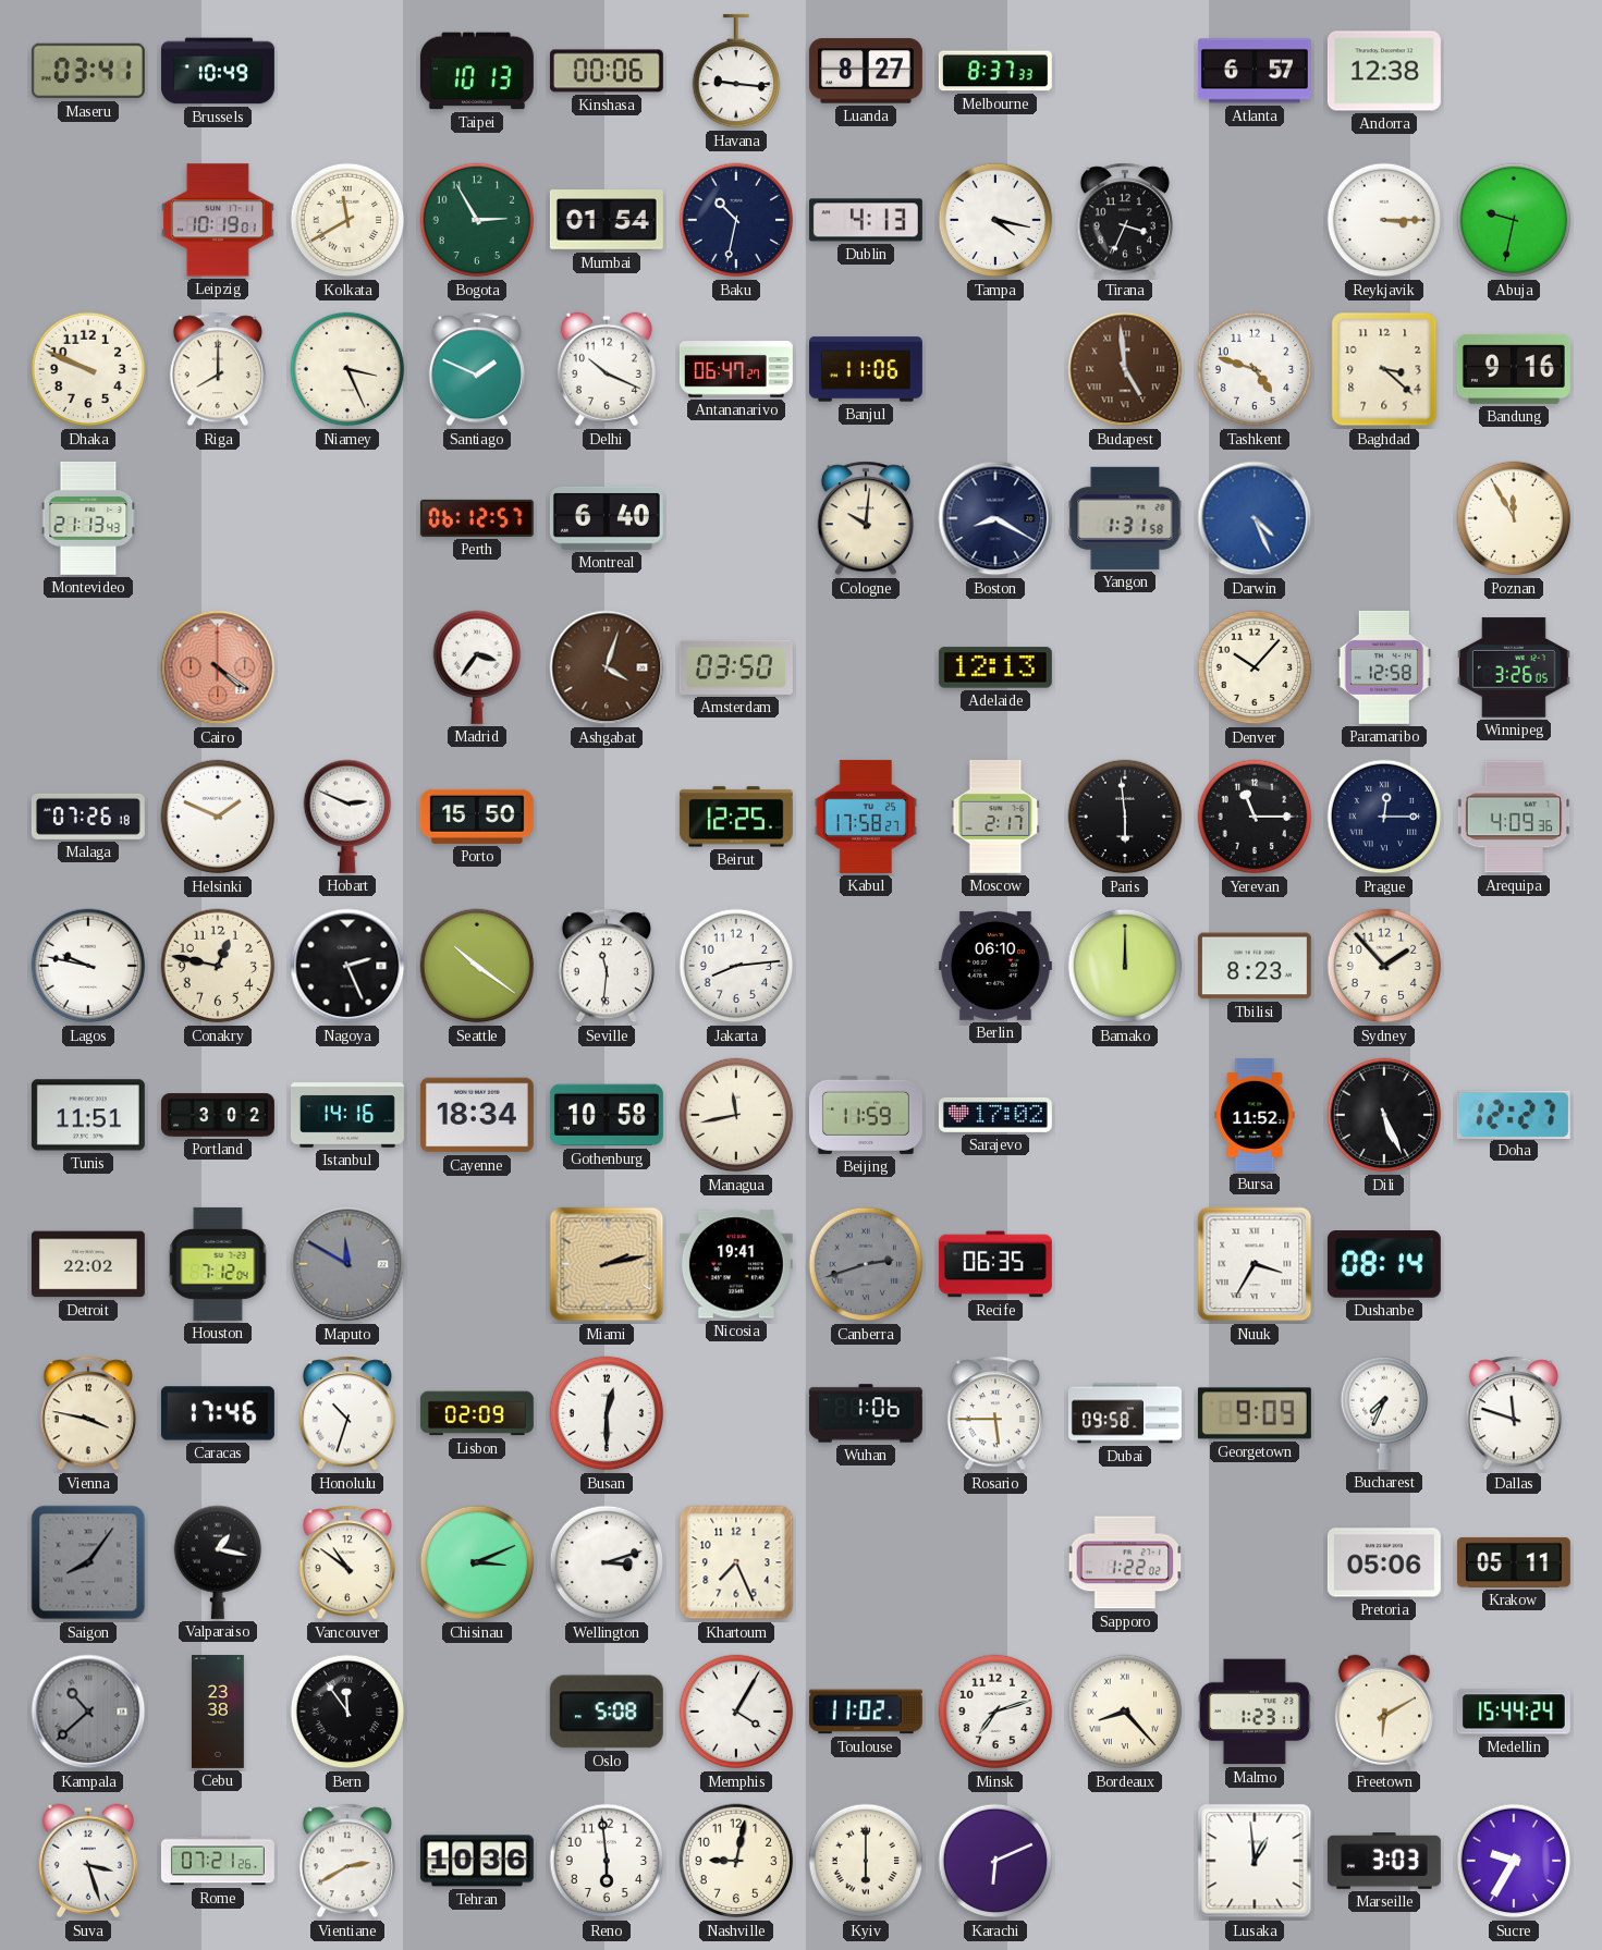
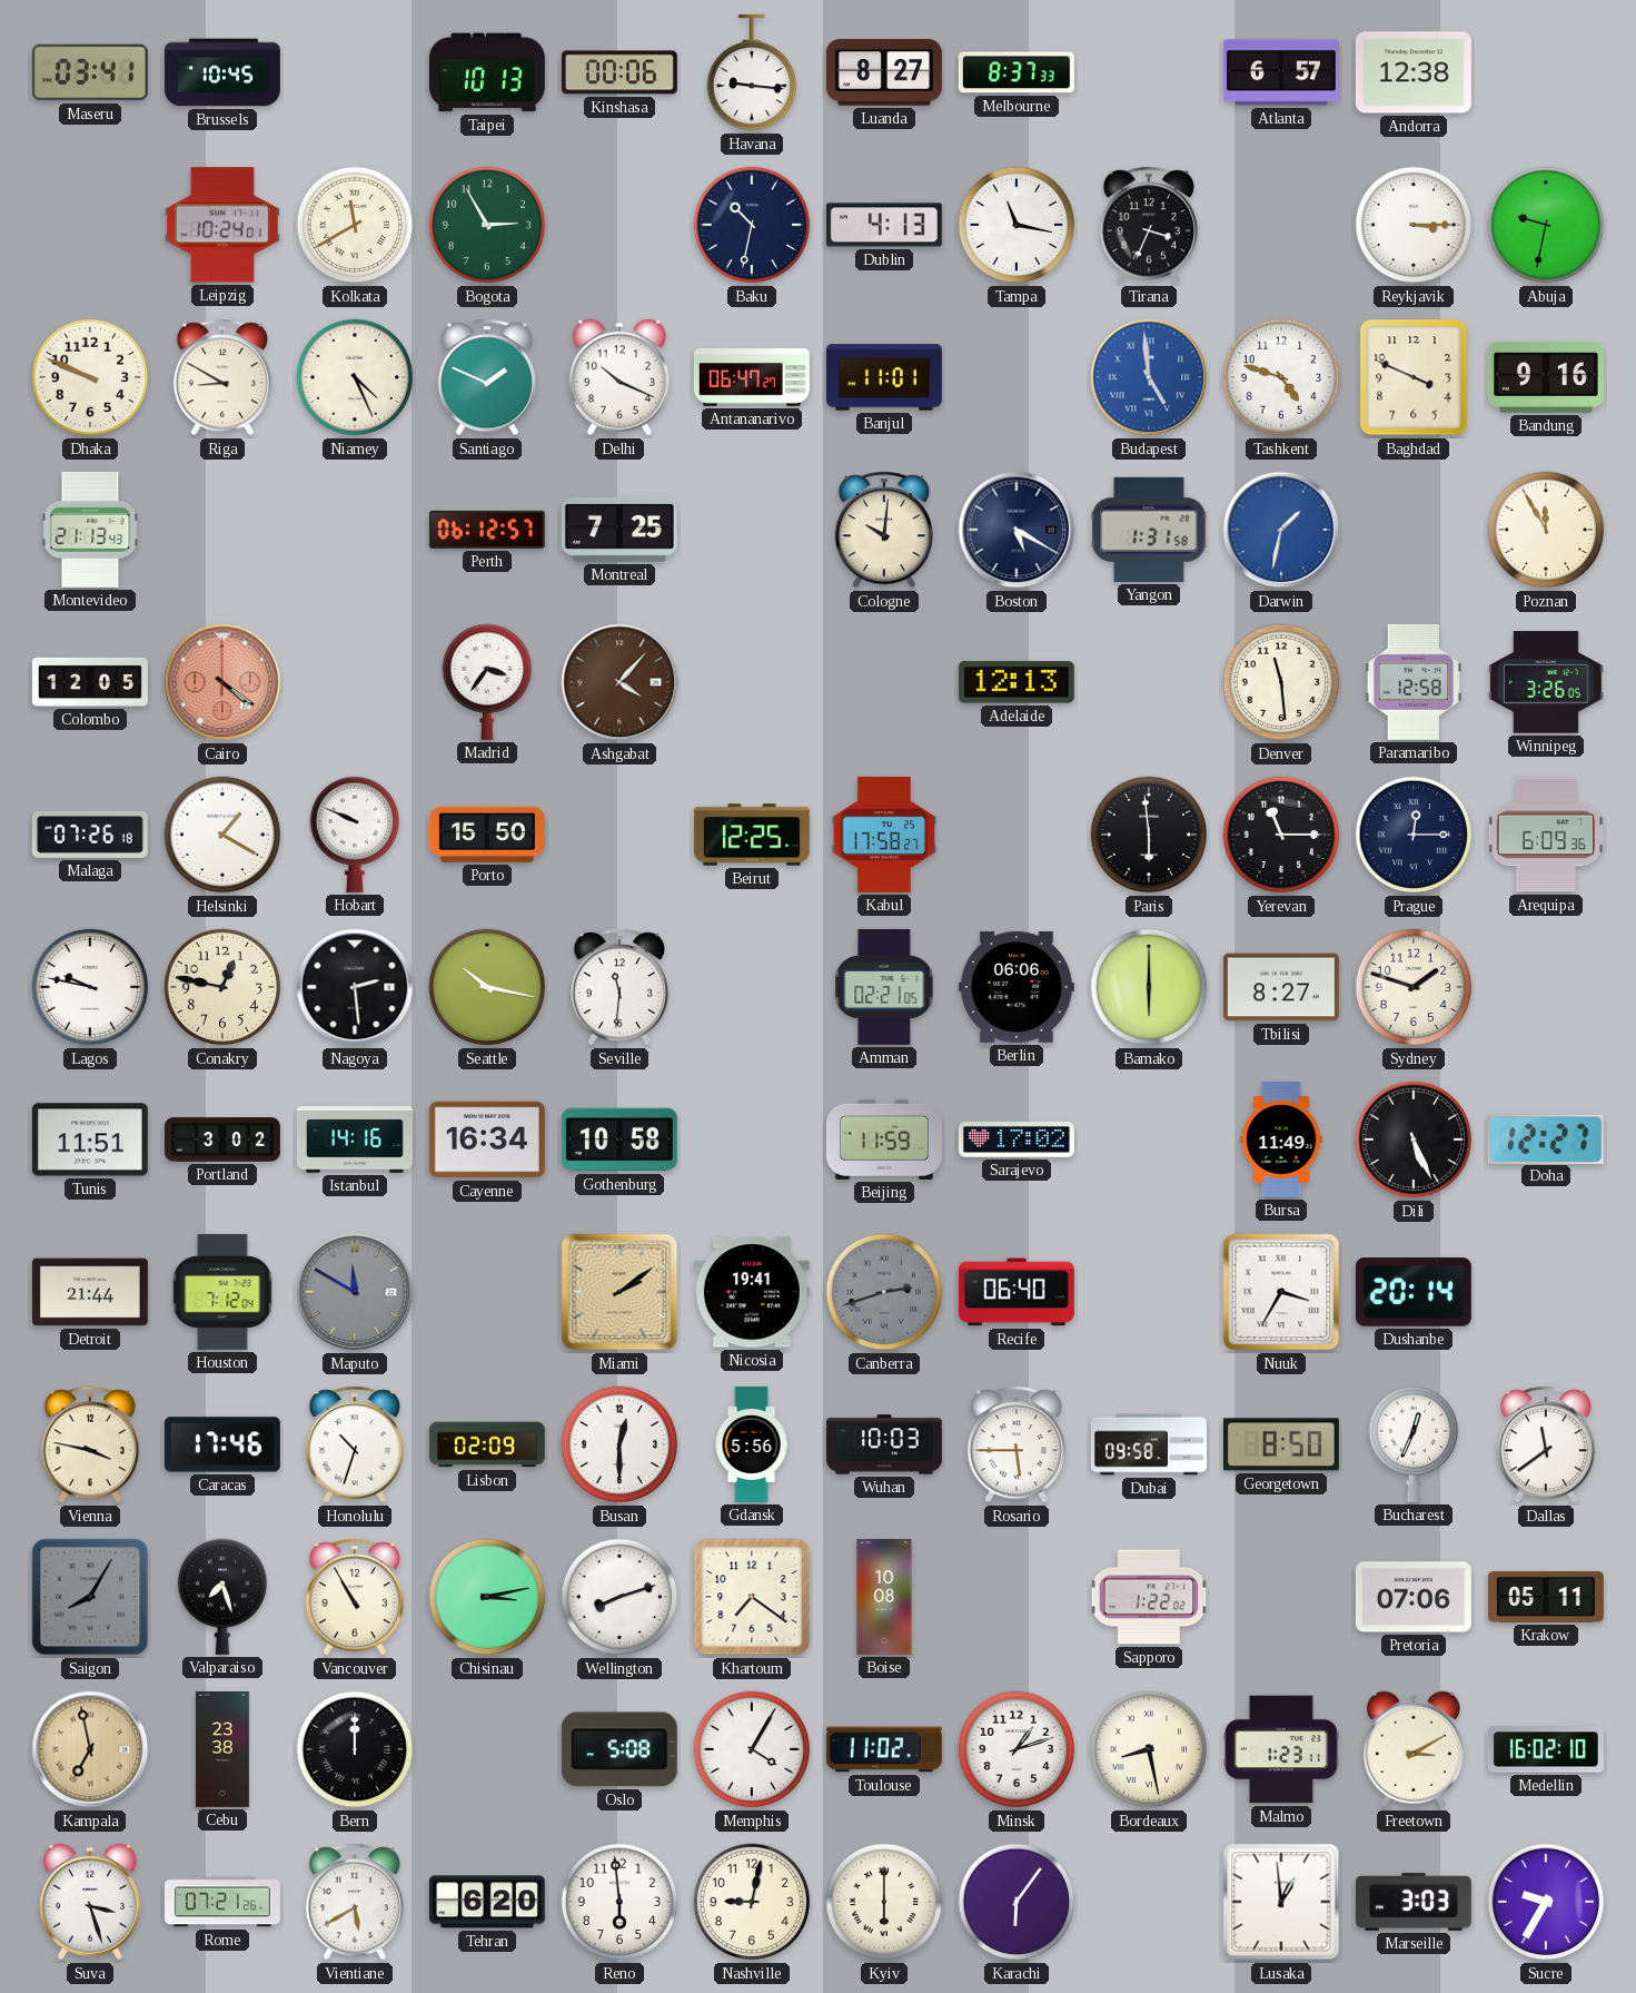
Brussels: 10:49 -> 10:45 (222, 72)
Leipzig: 10:19 -> 10:24 (222, 225)
Mumbai: 01:54 -> none (607, 220)
Tampa: 4:17 -> 11:17 (1017, 225)
Riga: 8:00 -> 8:50 (222, 377)
Niamey: 3:26 -> 4:26 (355, 377)
Banjul: 11:06 -> 11:01 (884, 377)
Budapest dial: brown -> blue (1149, 377)
Baghdad: 3:22 -> 3:49 (1414, 377)
Montreal: 6:40 -> 7:25 (619, 530)
Boston: 8:20 -> 5:20 (1017, 530)
Darwin: 4:26 -> 1:32 (1281, 530)
Colombo: none -> 12:05 (90, 682)
Ashgabat: 4:03 -> 4:07 (619, 682)
Amsterdam: 03:50 -> none (736, 667)
Denver: 10:07 -> 11:29 (1281, 682)
Helsinki: 1:49 -> 1:20 (222, 835)
Hobart: 2:49 -> 9:49 (355, 835)
Moscow: 2:17 -> none (995, 817)
Arequipa: 4:09 -> 6:09 (1546, 835)
Nagoya: 2:26 -> 2:29 (355, 987)
Seattle: 10:21 -> 10:17 (487, 987)
Jakarta: 8:14 -> none (736, 966)
Amman: none -> 02:21 (884, 987)
Berlin: 06:10 -> 06:06 (1017, 987)
Bamako: 12:00 -> 6:00 (1149, 987)
Tbilisi: 8:23 -> 8:27 (1281, 987)
Sydney: 1:53 -> 1:48 (1414, 987)
Cayenne: 18:34 -> 16:34 (487, 1139)
Managua: 11:43 -> none (736, 1115)
Bursa: 11:52 -> 11:49 (1281, 1139)
Detroit: 22:02 -> 21:44 (90, 1292)
Miami: 2:13 -> 2:09 (619, 1292)
Recife: 06:35 -> 06:40 (1017, 1292)
Dushanbe: 08:14 -> 20:14 (1414, 1292)
Gdansk: none -> 5:56 (752, 1444)
Wuhan: 1:06 -> 10:03 (884, 1444)
Georgetown: 9:09 -> 8:50 (1281, 1444)
Bucharest: 7:34 -> 12:34 (1414, 1444)
Dallas: 11:48 -> 11:39 (1546, 1444)
Saigon: 8:06 -> 8:05 (90, 1597)
Valparaiso: 1:17 -> 7:27 (222, 1597)
Vancouver: 10:51 -> 10:55 (355, 1597)
Chisinau: 3:11 -> 3:13 (487, 1597)
Wellington: 3:12 -> 8:12 (619, 1597)
Khartoum: 7:26 -> 7:21 (752, 1597)
Boise: none -> 10:08 (884, 1597)
Pretoria: 05:06 -> 07:06 (1414, 1597)
Kampala: 10:38 -> 6:58 (90, 1749)
Kampala dial: grey -> champagne (90, 1749)
Bern: 11:54 -> 12:00 (355, 1749)
Minsk: 7:12 -> 1:12 (1017, 1749)
Bordeaux: 8:23 -> 8:28 (1149, 1749)
Freetown: 6:10 -> 3:10 (1414, 1749)
Medellin: 15:44 -> 16:02 (1546, 1749)
Vientiane: 2:40 -> 5:40 (355, 1902)
Tehran: 10:36 -> 6:20 (487, 1902)
Karachi: 6:11 -> 6:06 (1017, 1902)
